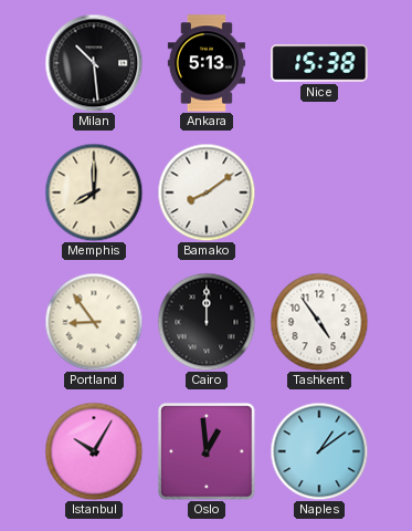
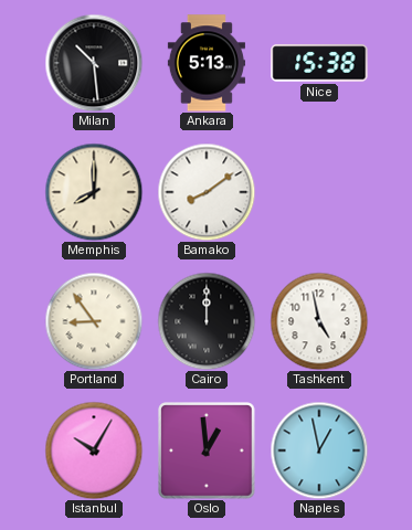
Tashkent: 4:54 -> 4:58 (319, 321)
Naples: 1:09 -> 12:58 (319, 451)
